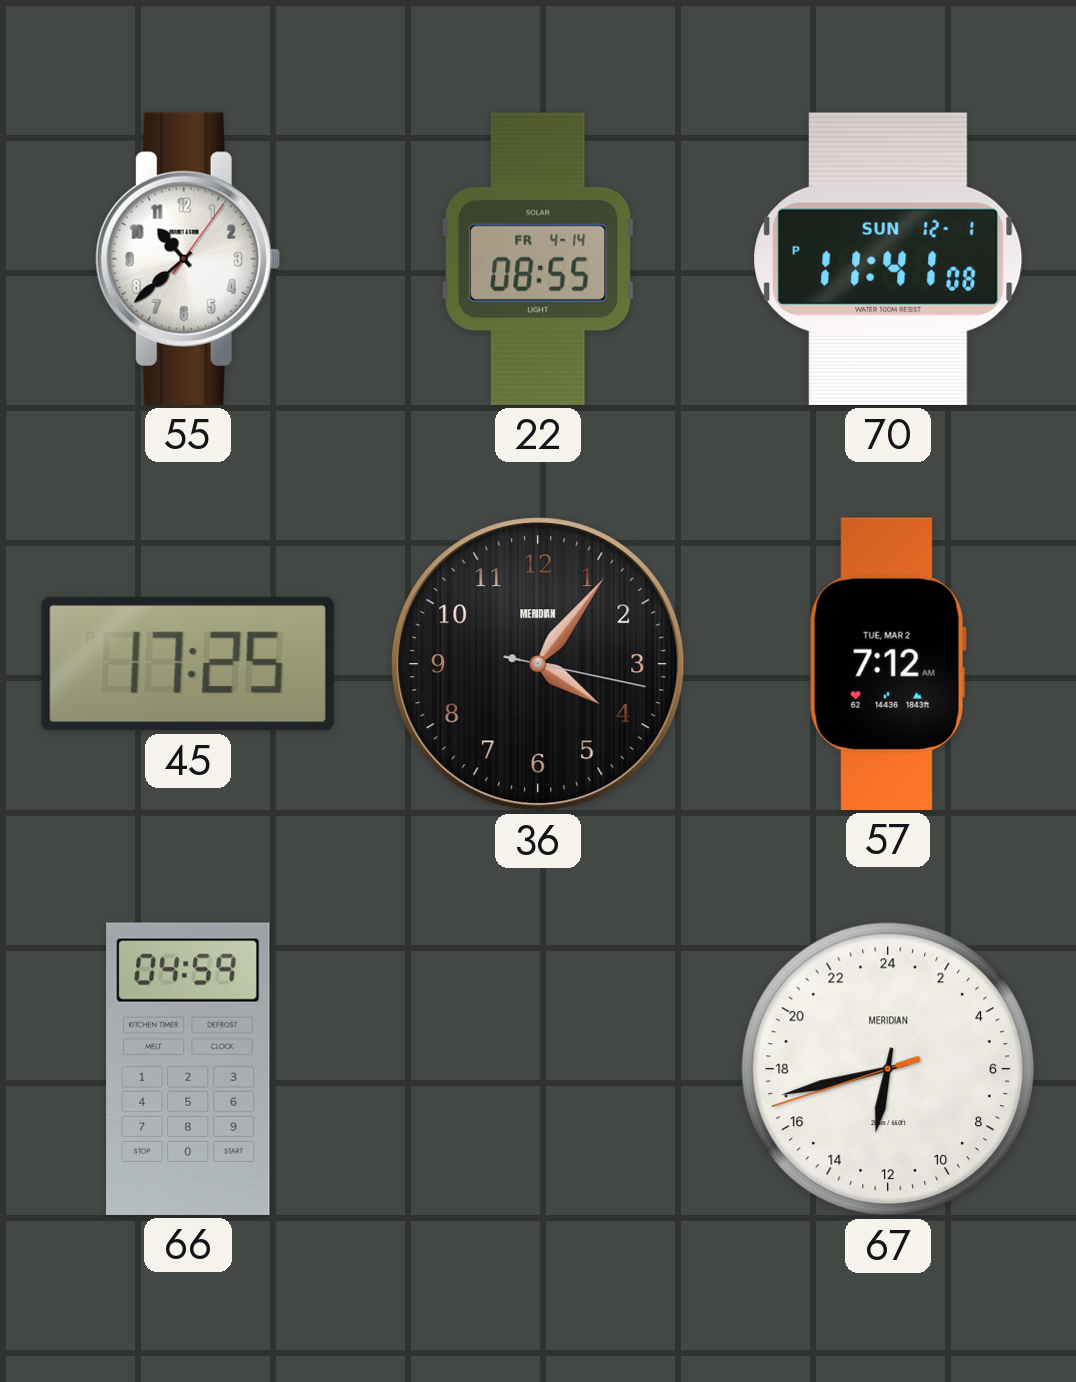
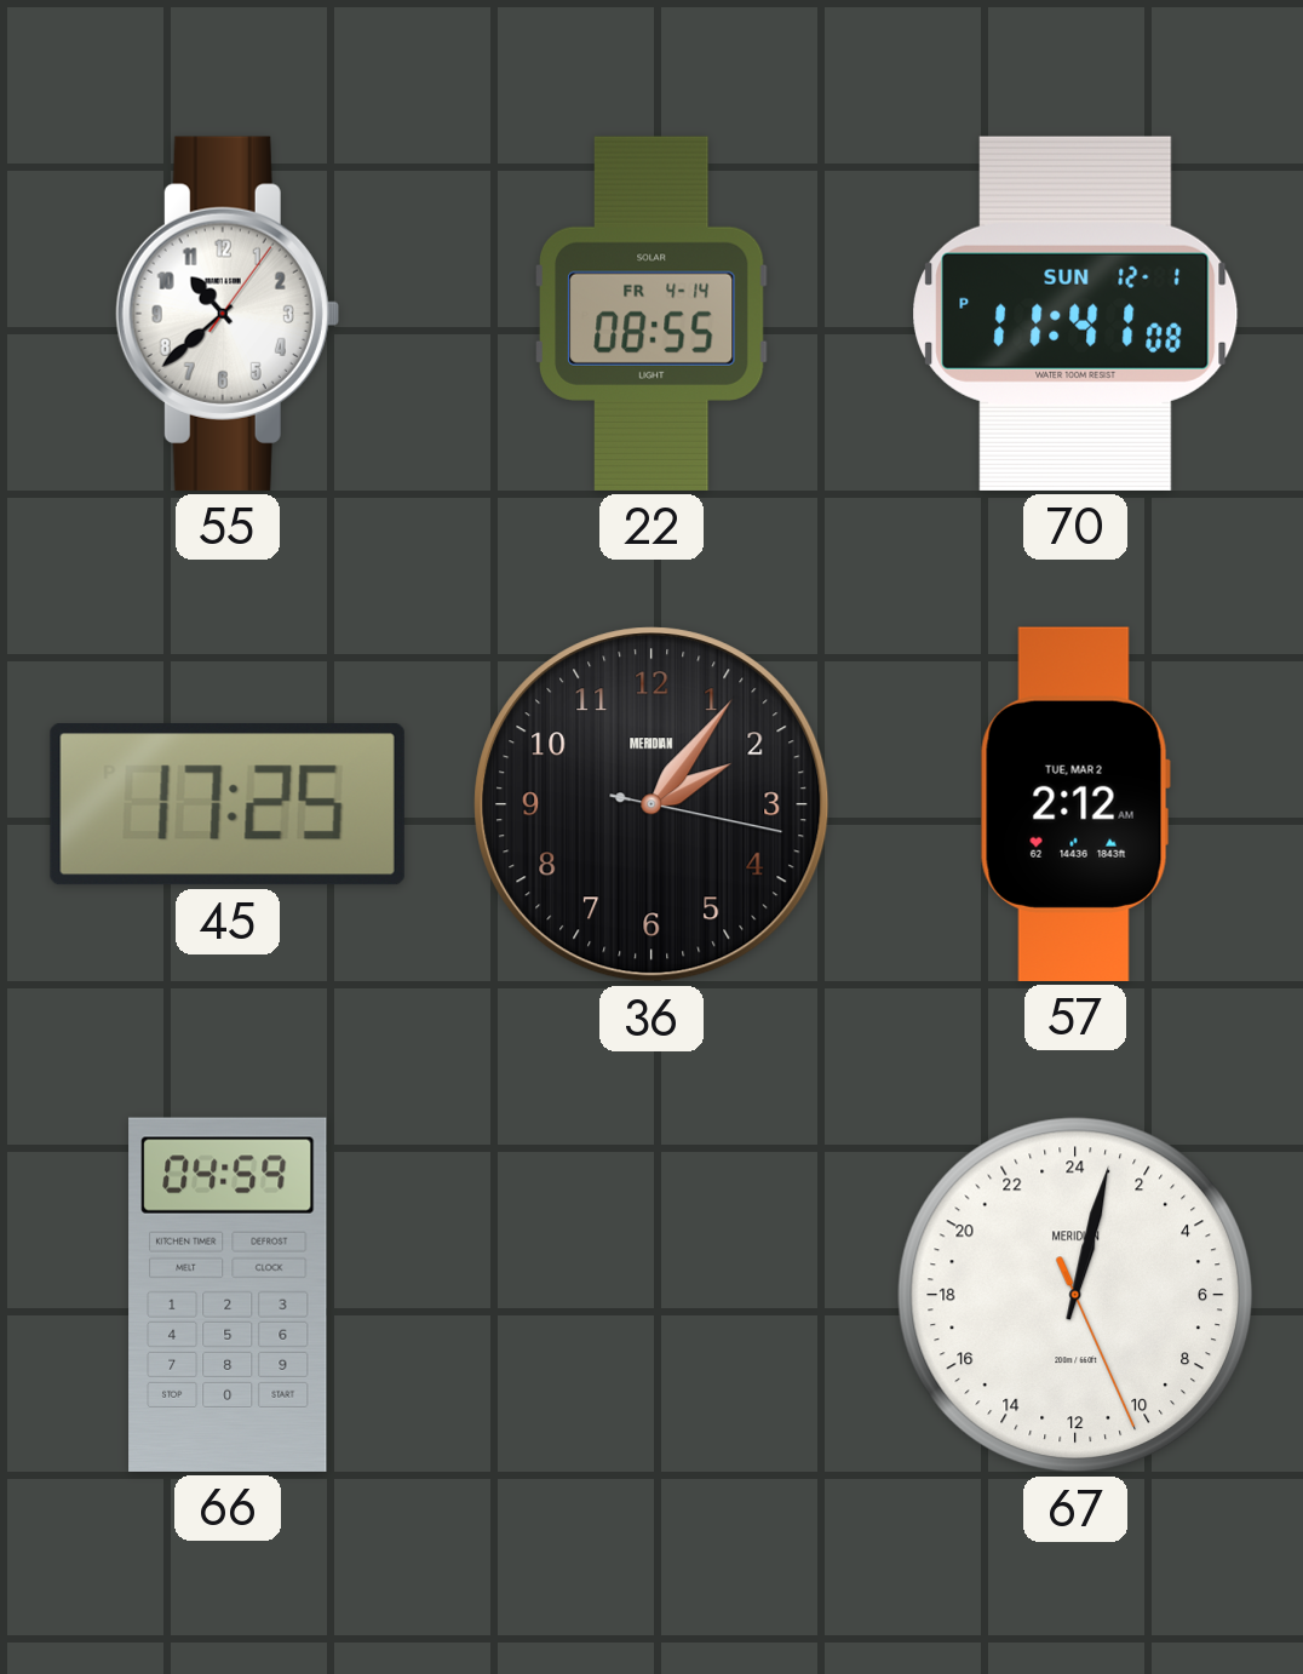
36: 4:06 -> 2:06 (651, 804)
57: 7:12 -> 2:12 (1075, 804)
67: 12:42 -> 1:02 (1075, 1295)
